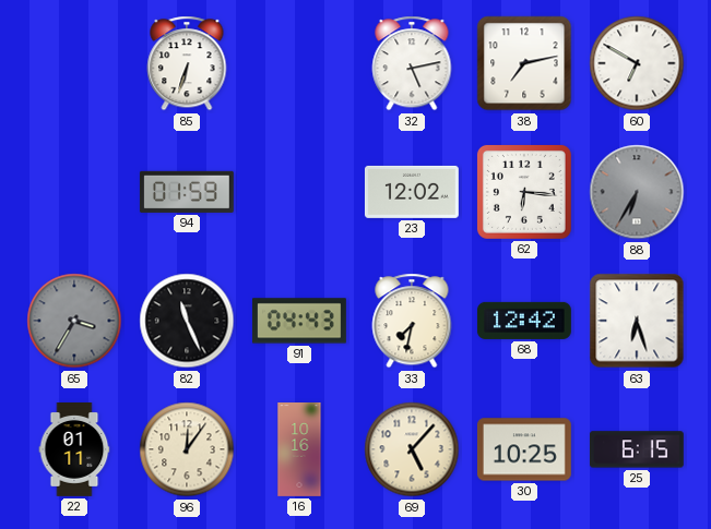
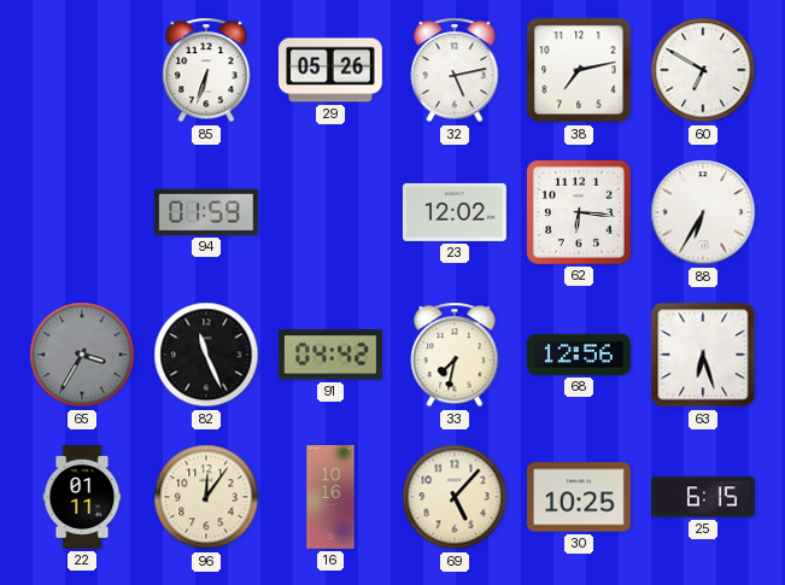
29: none -> 05:26 (330, 70)
88 dial: grey -> white (703, 212)
91: 04:43 -> 04:42 (330, 355)
68: 12:42 -> 12:56 (579, 355)
